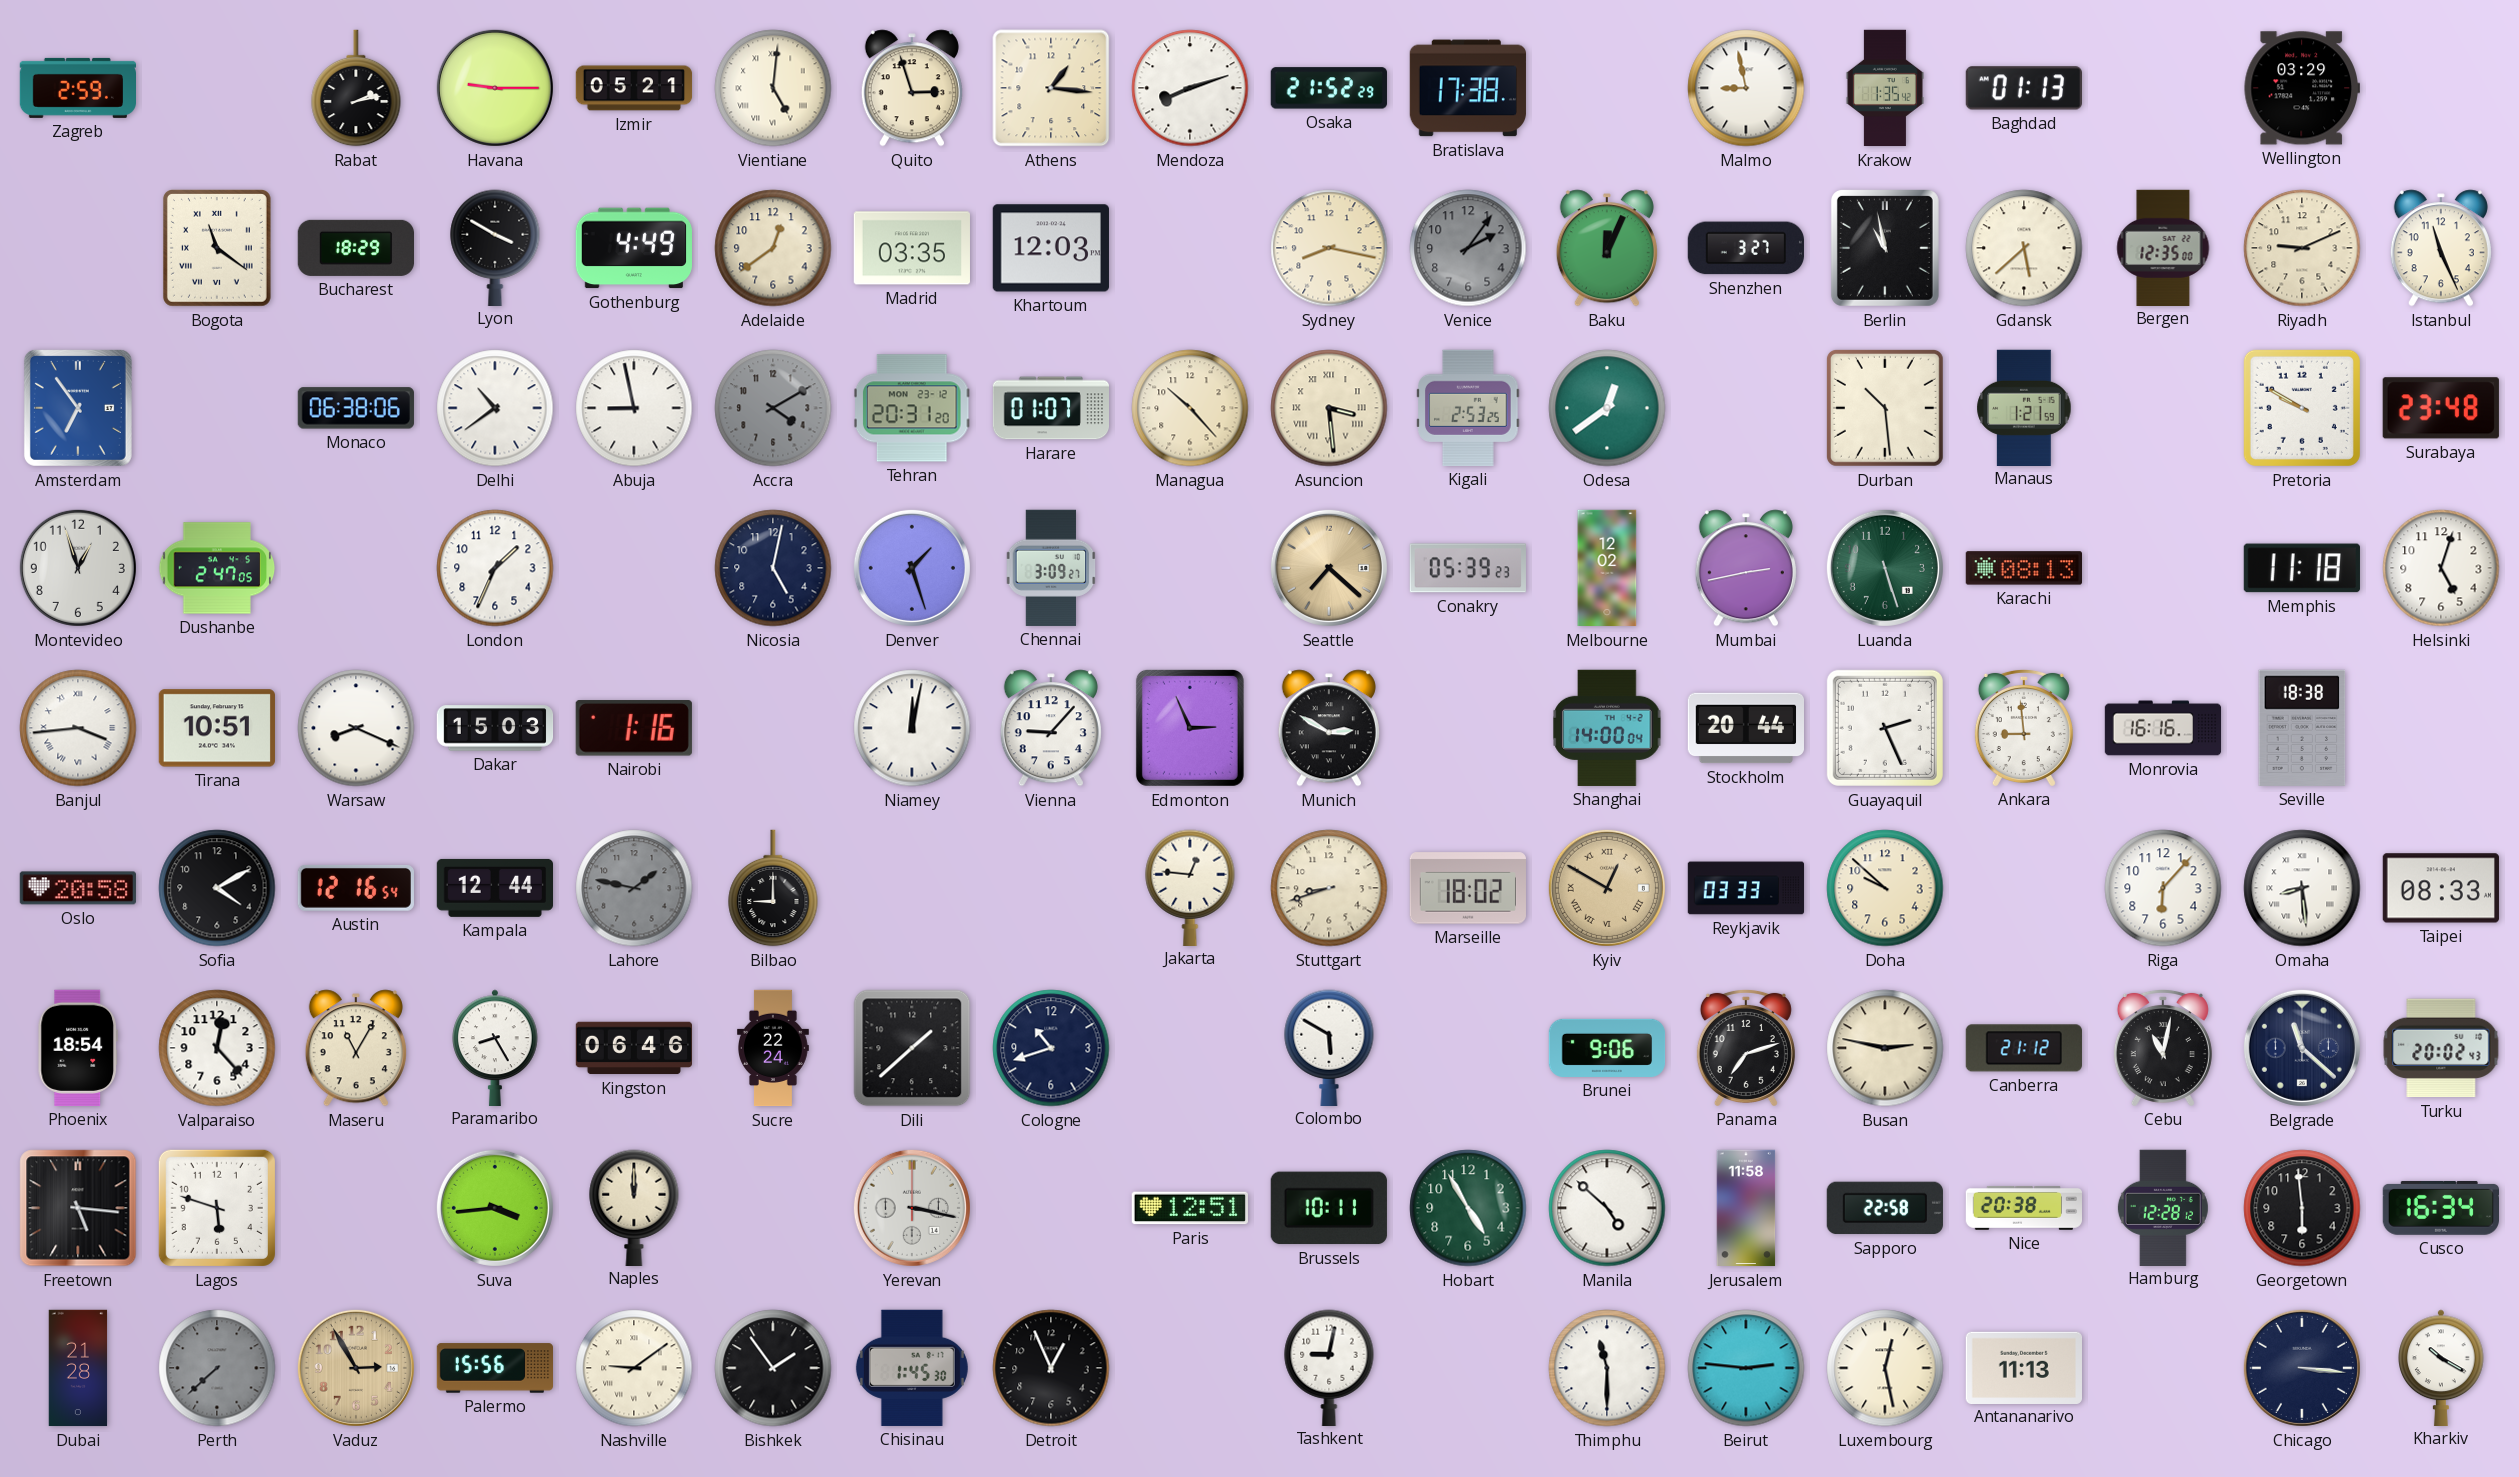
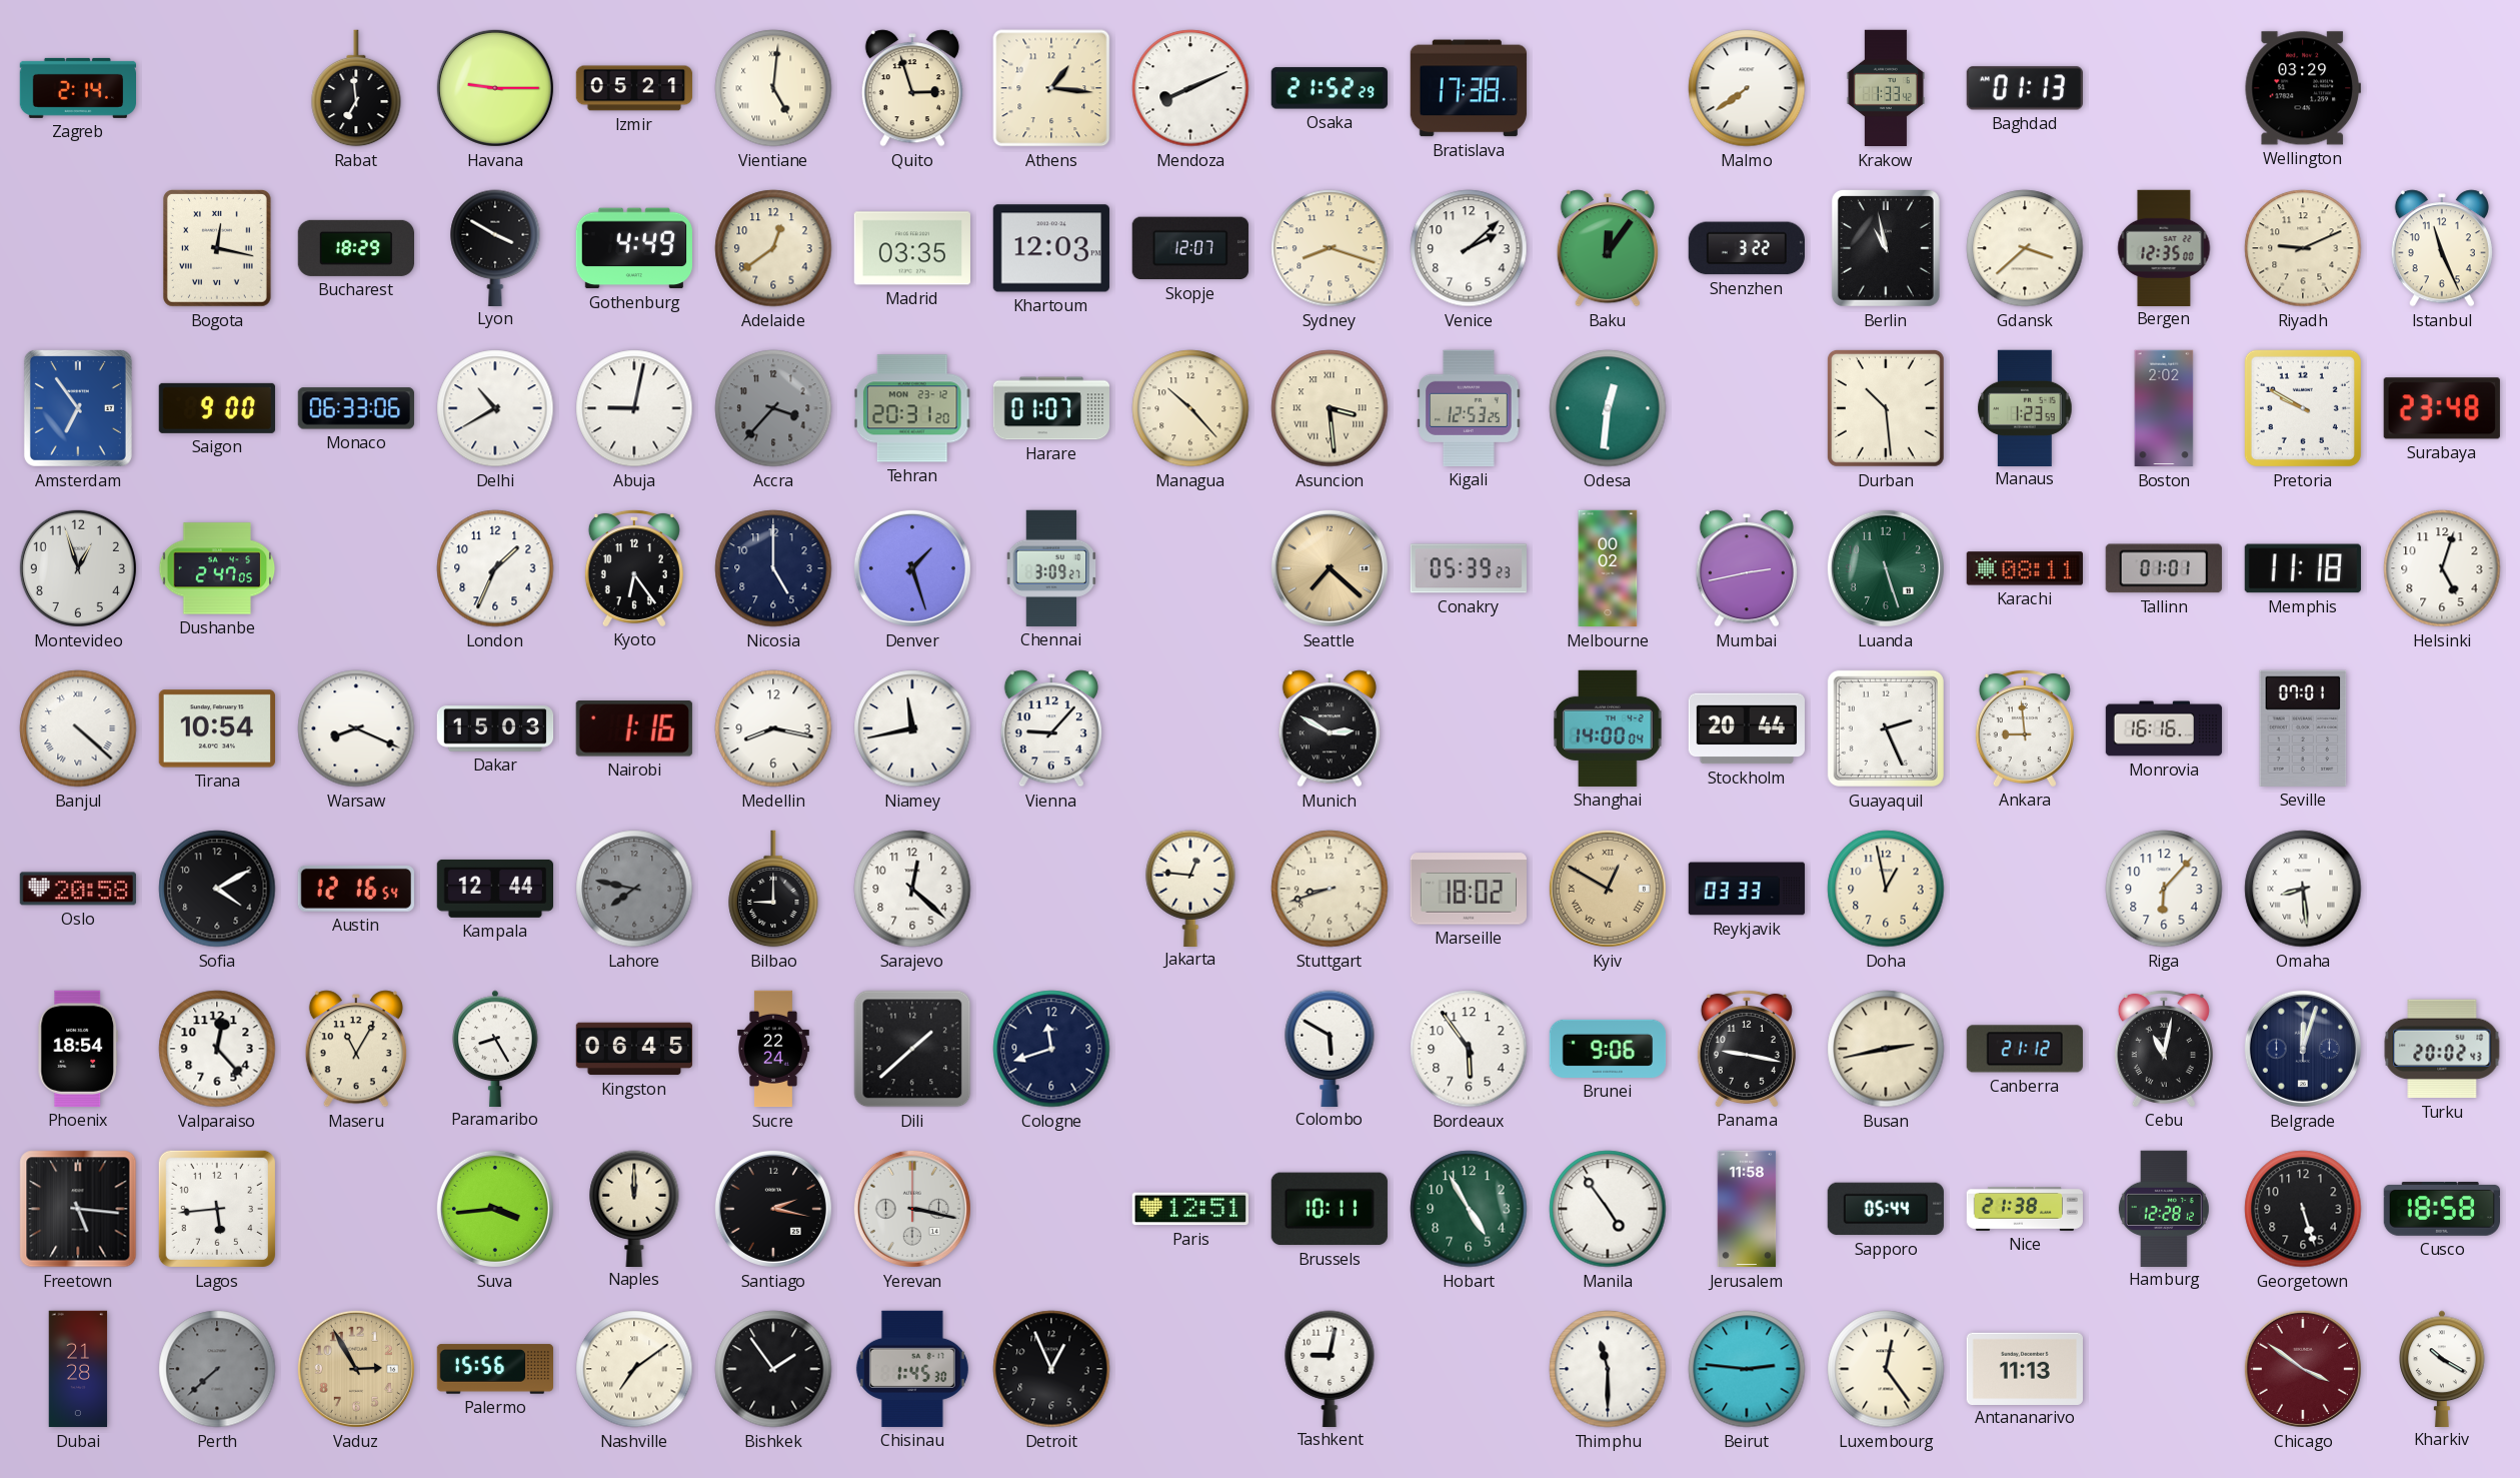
Zagreb: 2:59 -> 2:14 (77, 88)
Rabat: 2:13 -> 6:59 (356, 88)
Mendoza: 8:12 -> 8:11 (1190, 88)
Malmo: 8:58 -> 7:39 (1747, 88)
Krakow: 1:35 -> 1:33 (1886, 88)
Bogota: 11:21 -> 12:17 (217, 248)
Skopje: none -> 12:07 (1190, 248)
Sydney: 8:17 -> 8:18 (1330, 248)
Venice: 2:06 -> 2:08 (1469, 248)
Venice dial: grey -> white (1469, 248)
Baku: 12:04 -> 12:06 (1608, 248)
Shenzhen: 3:27 -> 3:22 (1747, 248)
Gdansk: 5:38 -> 3:38 (2025, 248)
Saigon: none -> 9:00 (217, 408)
Monaco: 06:38 -> 06:33 (356, 408)
Delhi: 10:39 -> 10:40 (495, 408)
Abuja: 8:58 -> 9:02 (634, 408)
Accra: 4:10 -> 3:37 (773, 408)
Kigali: 2:53 -> 12:53 (1469, 408)
Odesa: 12:39 -> 12:31 (1608, 408)
Manaus: 1:21 -> 1:23 (2025, 407)
Boston: none -> 2:02 (2164, 408)
Kyoto: none -> 6:24 (634, 567)
Nicosia: 5:02 -> 5:00 (773, 568)
Melbourne: 12:02 -> 00:02 (1608, 568)
Karachi: 08:13 -> 08:11 (2024, 568)
Tallinn: none -> 01:01 (2164, 568)
Banjul: 3:44 -> 4:22 (78, 728)
Tirana: 10:51 -> 10:54 (217, 728)
Medellin: none -> 8:17 (773, 728)
Niamey: 12:02 -> 11:43 (912, 728)
Edmonton: 2:56 -> none (1190, 728)
Seville: 18:38 -> 07:01 (2303, 728)
Lahore: 1:47 -> 7:47 (634, 889)
Sarajevo: none -> 12:22 (912, 889)
Doha: 9:52 -> 12:58 (1886, 889)
Taipei: 08:33 -> none (2441, 888)
Kingston: 06:46 -> 06:45 (633, 1049)
Cologne: 10:42 -> 11:42 (1051, 1049)
Bordeaux: none -> 5:54 (1469, 1049)
Panama: 7:12 -> 9:17 (1747, 1048)
Busan: 2:47 -> 2:43 (1886, 1049)
Belgrade: 11:22 -> 12:03 (2303, 1049)
Lagos: 5:48 -> 5:44 (217, 1209)
Santiago: none -> 2:17 (773, 1209)
Manila: 4:52 -> 4:54 (1608, 1209)
Sapporo: 22:58 -> 05:44 (1886, 1209)
Nice: 20:38 -> 21:38 (2024, 1209)
Georgetown: 5:59 -> 5:27 (2303, 1209)
Cusco: 16:34 -> 18:58 (2441, 1209)
Nashville: 9:09 -> 7:09 (634, 1369)
Luxembourg: 12:28 -> 12:24 (1886, 1369)
Chicago: 3:16 -> 3:51 (2303, 1369)
Chicago dial: navy -> burgundy (2303, 1369)
